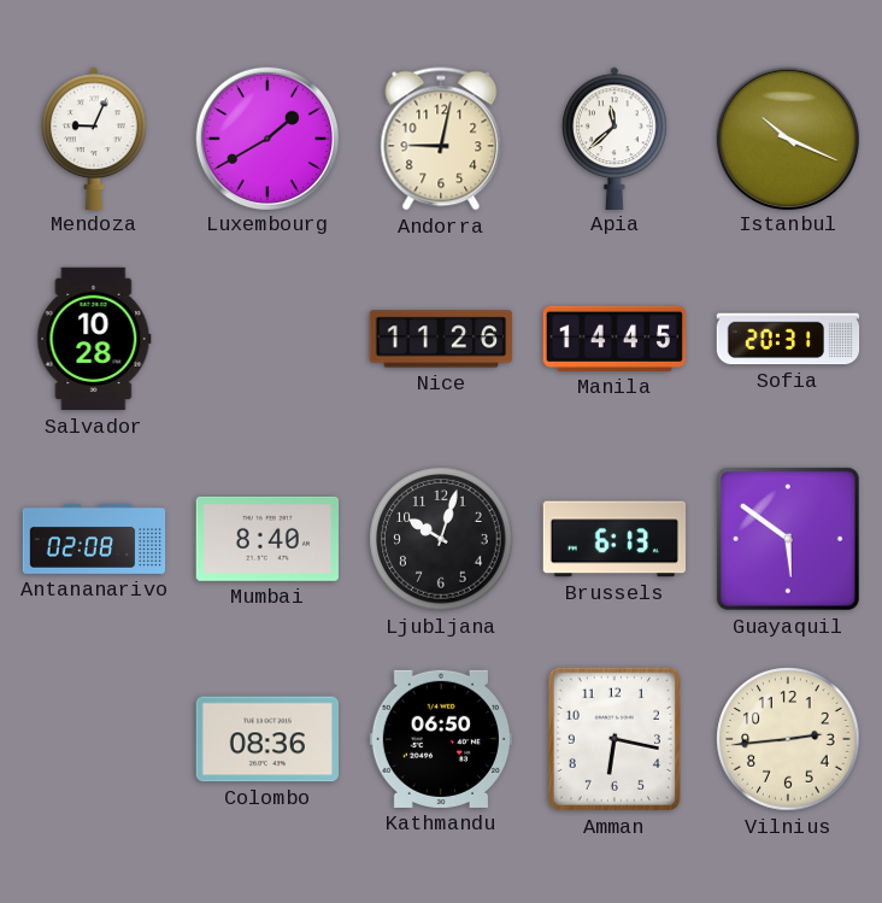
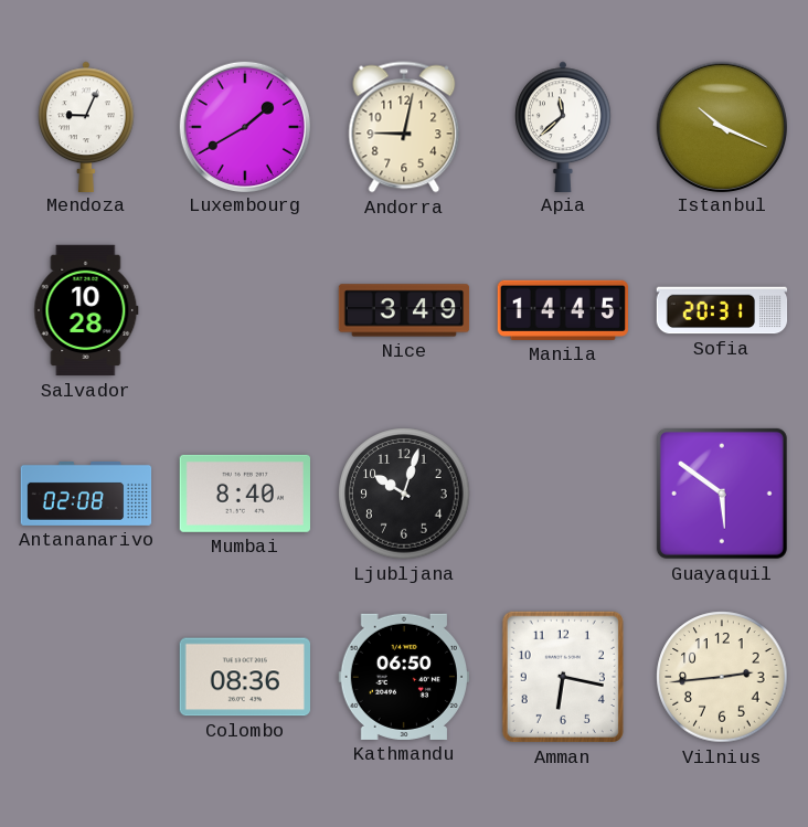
Nice: 11:26 -> 3:49 (404, 310)
Brussels: 6:13 -> none (613, 539)
